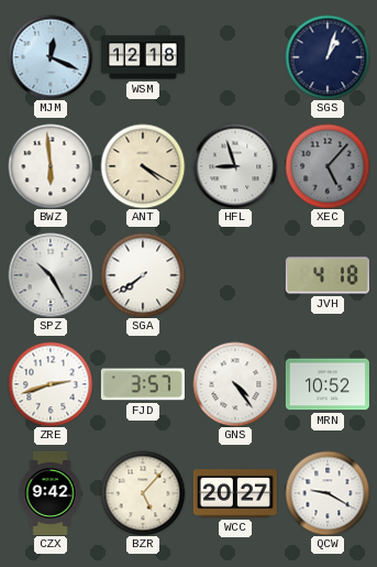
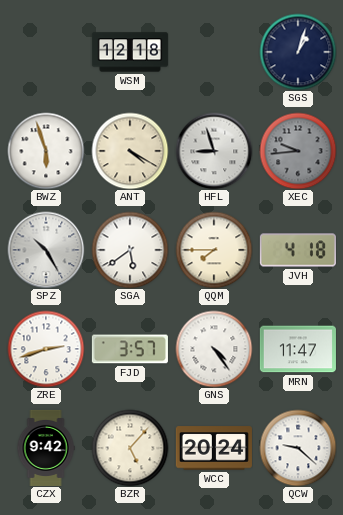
MJM: 12:19 -> none (51, 57)
BWZ: 5:59 -> 5:57 (46, 151)
XEC: 5:07 -> 9:44 (298, 151)
SGA: 7:39 -> 5:39 (130, 250)
QQM: none -> 7:45 (214, 250)
MRN: 10:52 -> 11:47 (298, 349)
WCC: 20:27 -> 20:24 (214, 448)
QCW: 9:20 -> 9:22 (298, 448)
